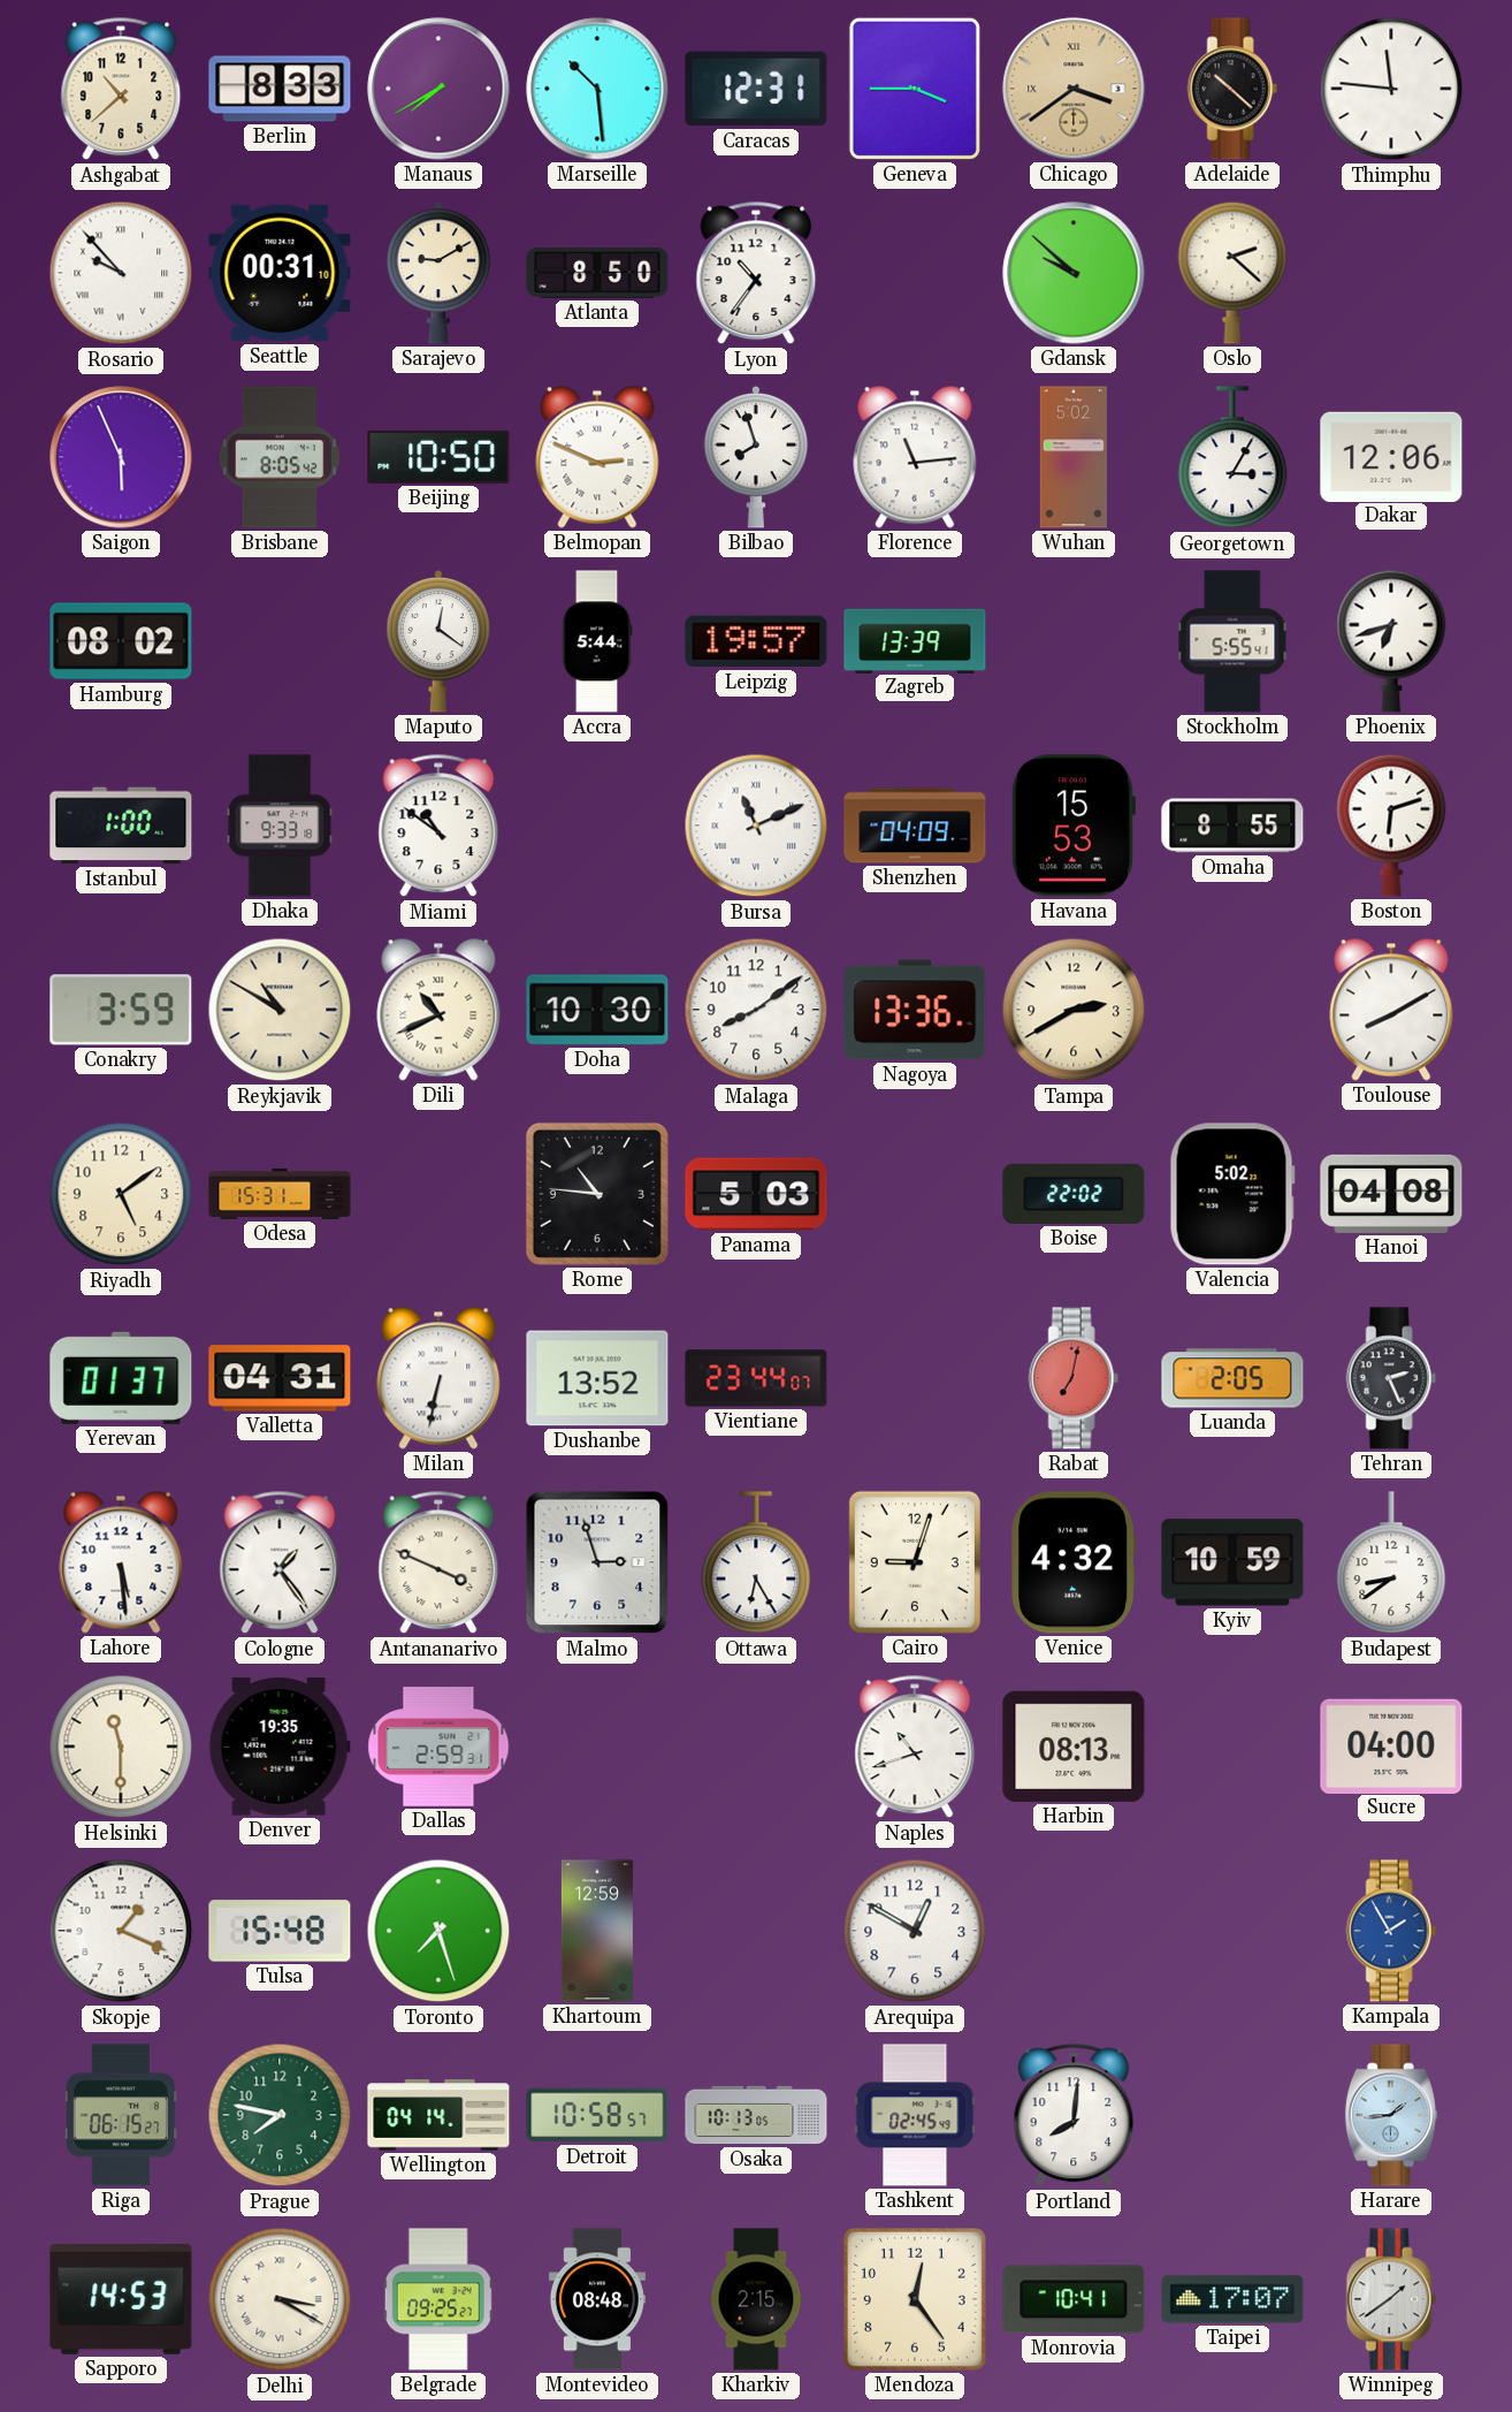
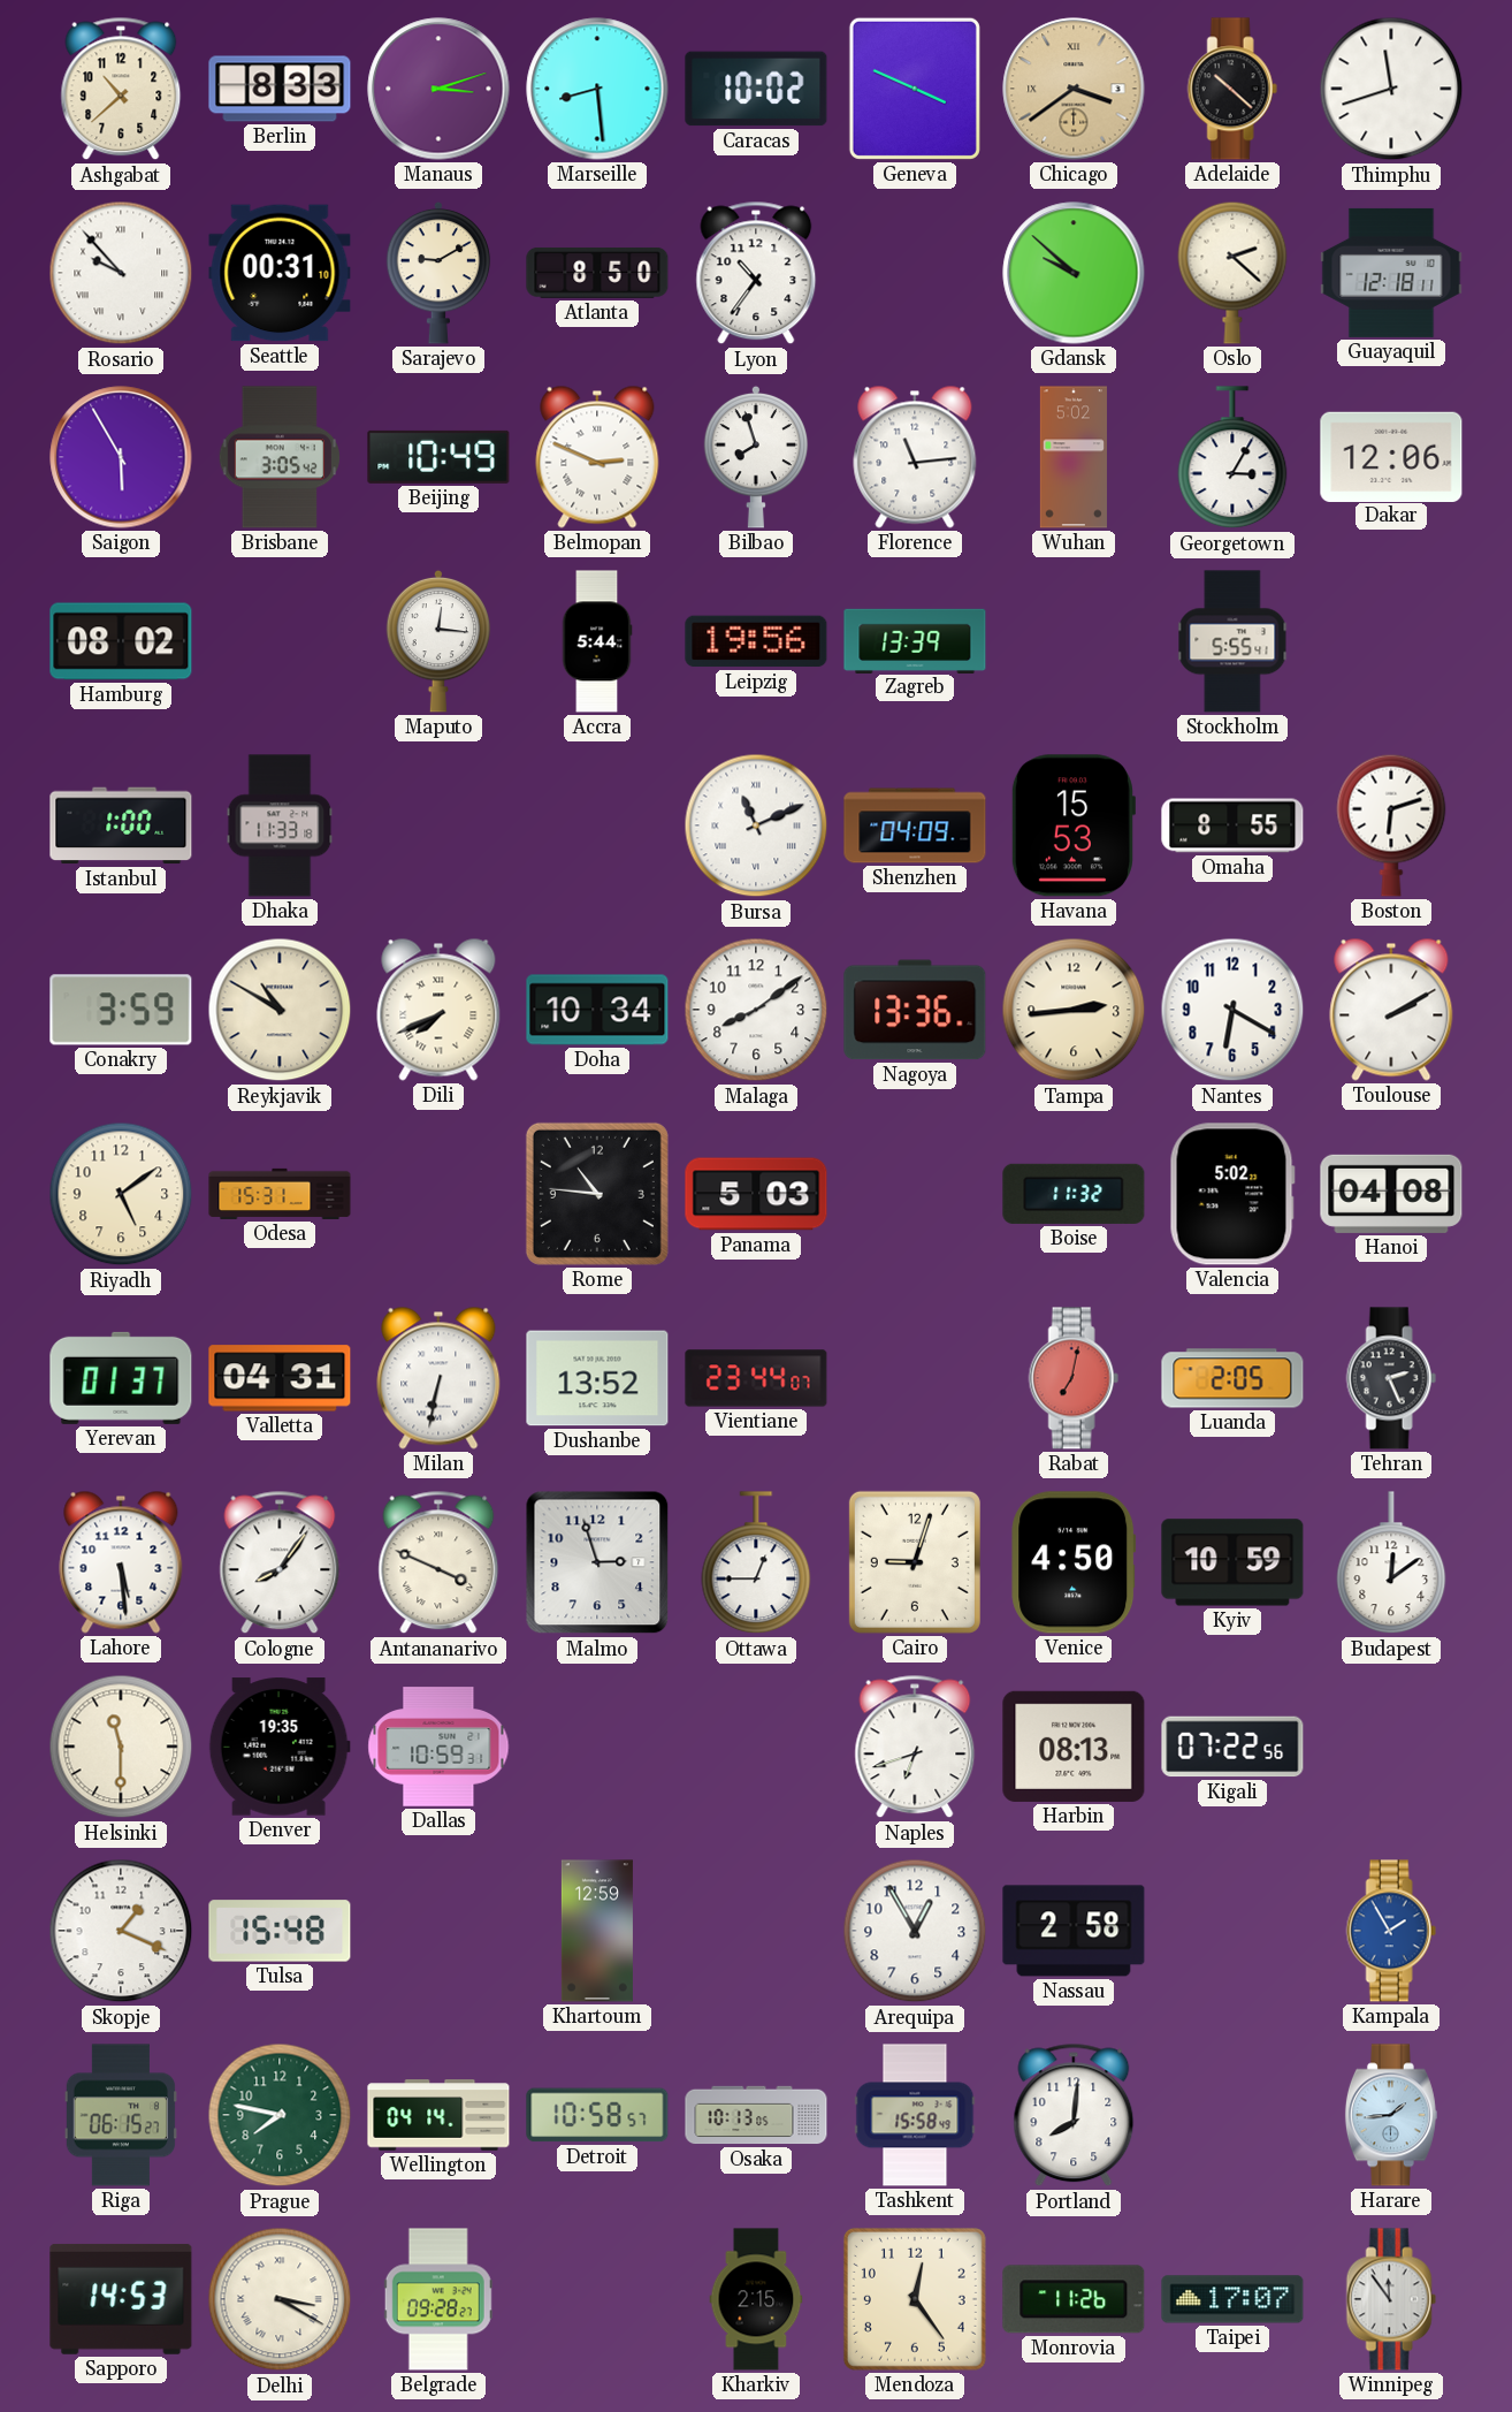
Manaus: 7:40 -> 3:12 (438, 89)
Marseille: 10:29 -> 8:29 (597, 89)
Caracas: 12:31 -> 10:02 (756, 89)
Geneva: 3:45 -> 3:49 (915, 89)
Thimphu: 11:46 -> 11:42 (1391, 89)
Guayaquil: none -> 12:18 (1391, 273)
Saigon: 5:56 -> 5:55 (121, 457)
Brisbane: 8:05 -> 3:05 (278, 457)
Beijing: 10:50 -> 10:49 (438, 457)
Maputo: 12:21 -> 12:16 (438, 641)
Leipzig: 19:57 -> 19:56 (756, 641)
Phoenix: 6:42 -> none (1391, 641)
Dhaka: 9:33 -> 11:33 (280, 825)
Miami: 10:51 -> none (438, 825)
Dili: 10:41 -> 7:41 (438, 1010)
Doha: 10:30 -> 10:34 (597, 1010)
Tampa: 2:40 -> 2:44 (1074, 1010)
Nantes: none -> 6:20 (1232, 1010)
Toulouse: 8:10 -> 2:10 (1391, 1010)
Boise: 22:02 -> 11:32 (1074, 1194)
Cologne: 1:24 -> 8:06 (280, 1562)
Ottawa: 6:25 -> 12:45 (756, 1563)
Venice: 4:32 -> 4:50 (1074, 1562)
Budapest: 8:39 -> 12:09 (1391, 1563)
Dallas: 2:59 -> 10:59 (438, 1747)
Naples: 10:42 -> 6:42 (915, 1747)
Kigali: none -> 07:22 (1232, 1747)
Sucre: 04:00 -> none (1391, 1745)
Toronto: 7:27 -> none (438, 1931)
Arequipa: 12:50 -> 12:55 (915, 1931)
Nassau: none -> 2:58 (1074, 1931)
Tashkent: 02:45 -> 15:58 (915, 2115)
Belgrade: 09:25 -> 09:28 (438, 2299)
Montevideo: 08:48 -> none (597, 2299)
Monrovia: 10:41 -> 11:26 (1074, 2299)
Winnipeg: 1:39 -> 11:54 (1391, 2299)
